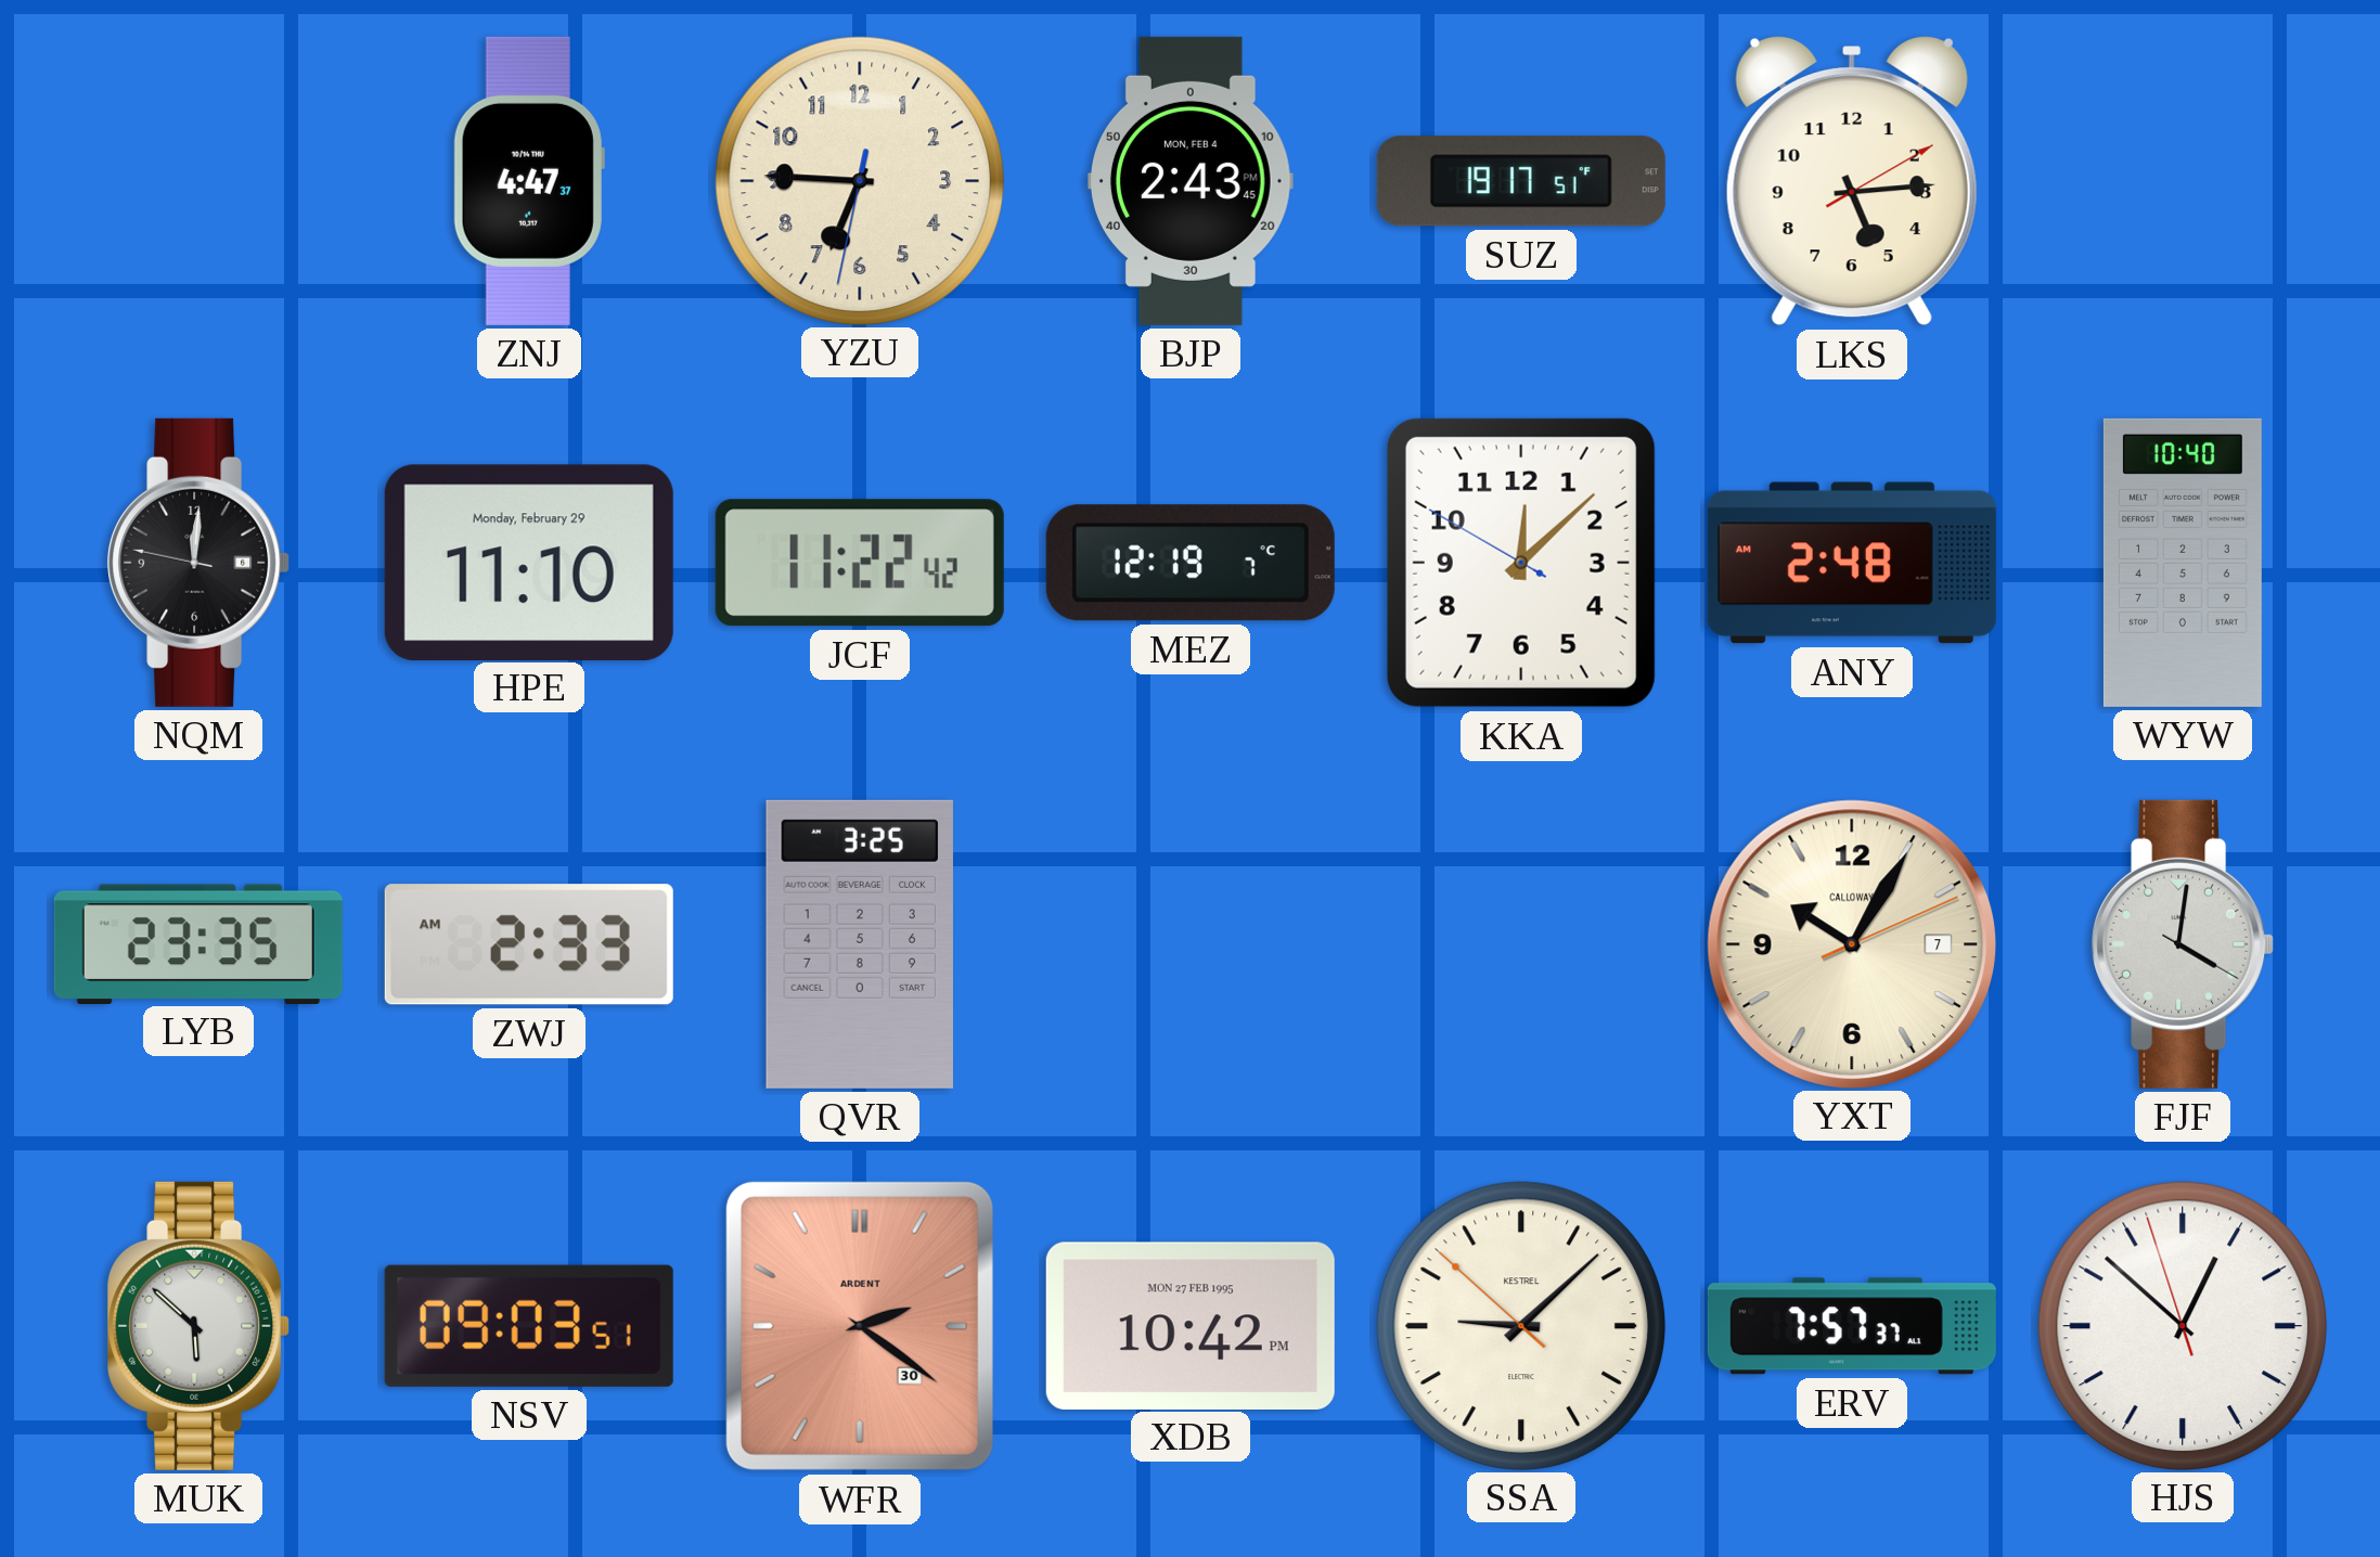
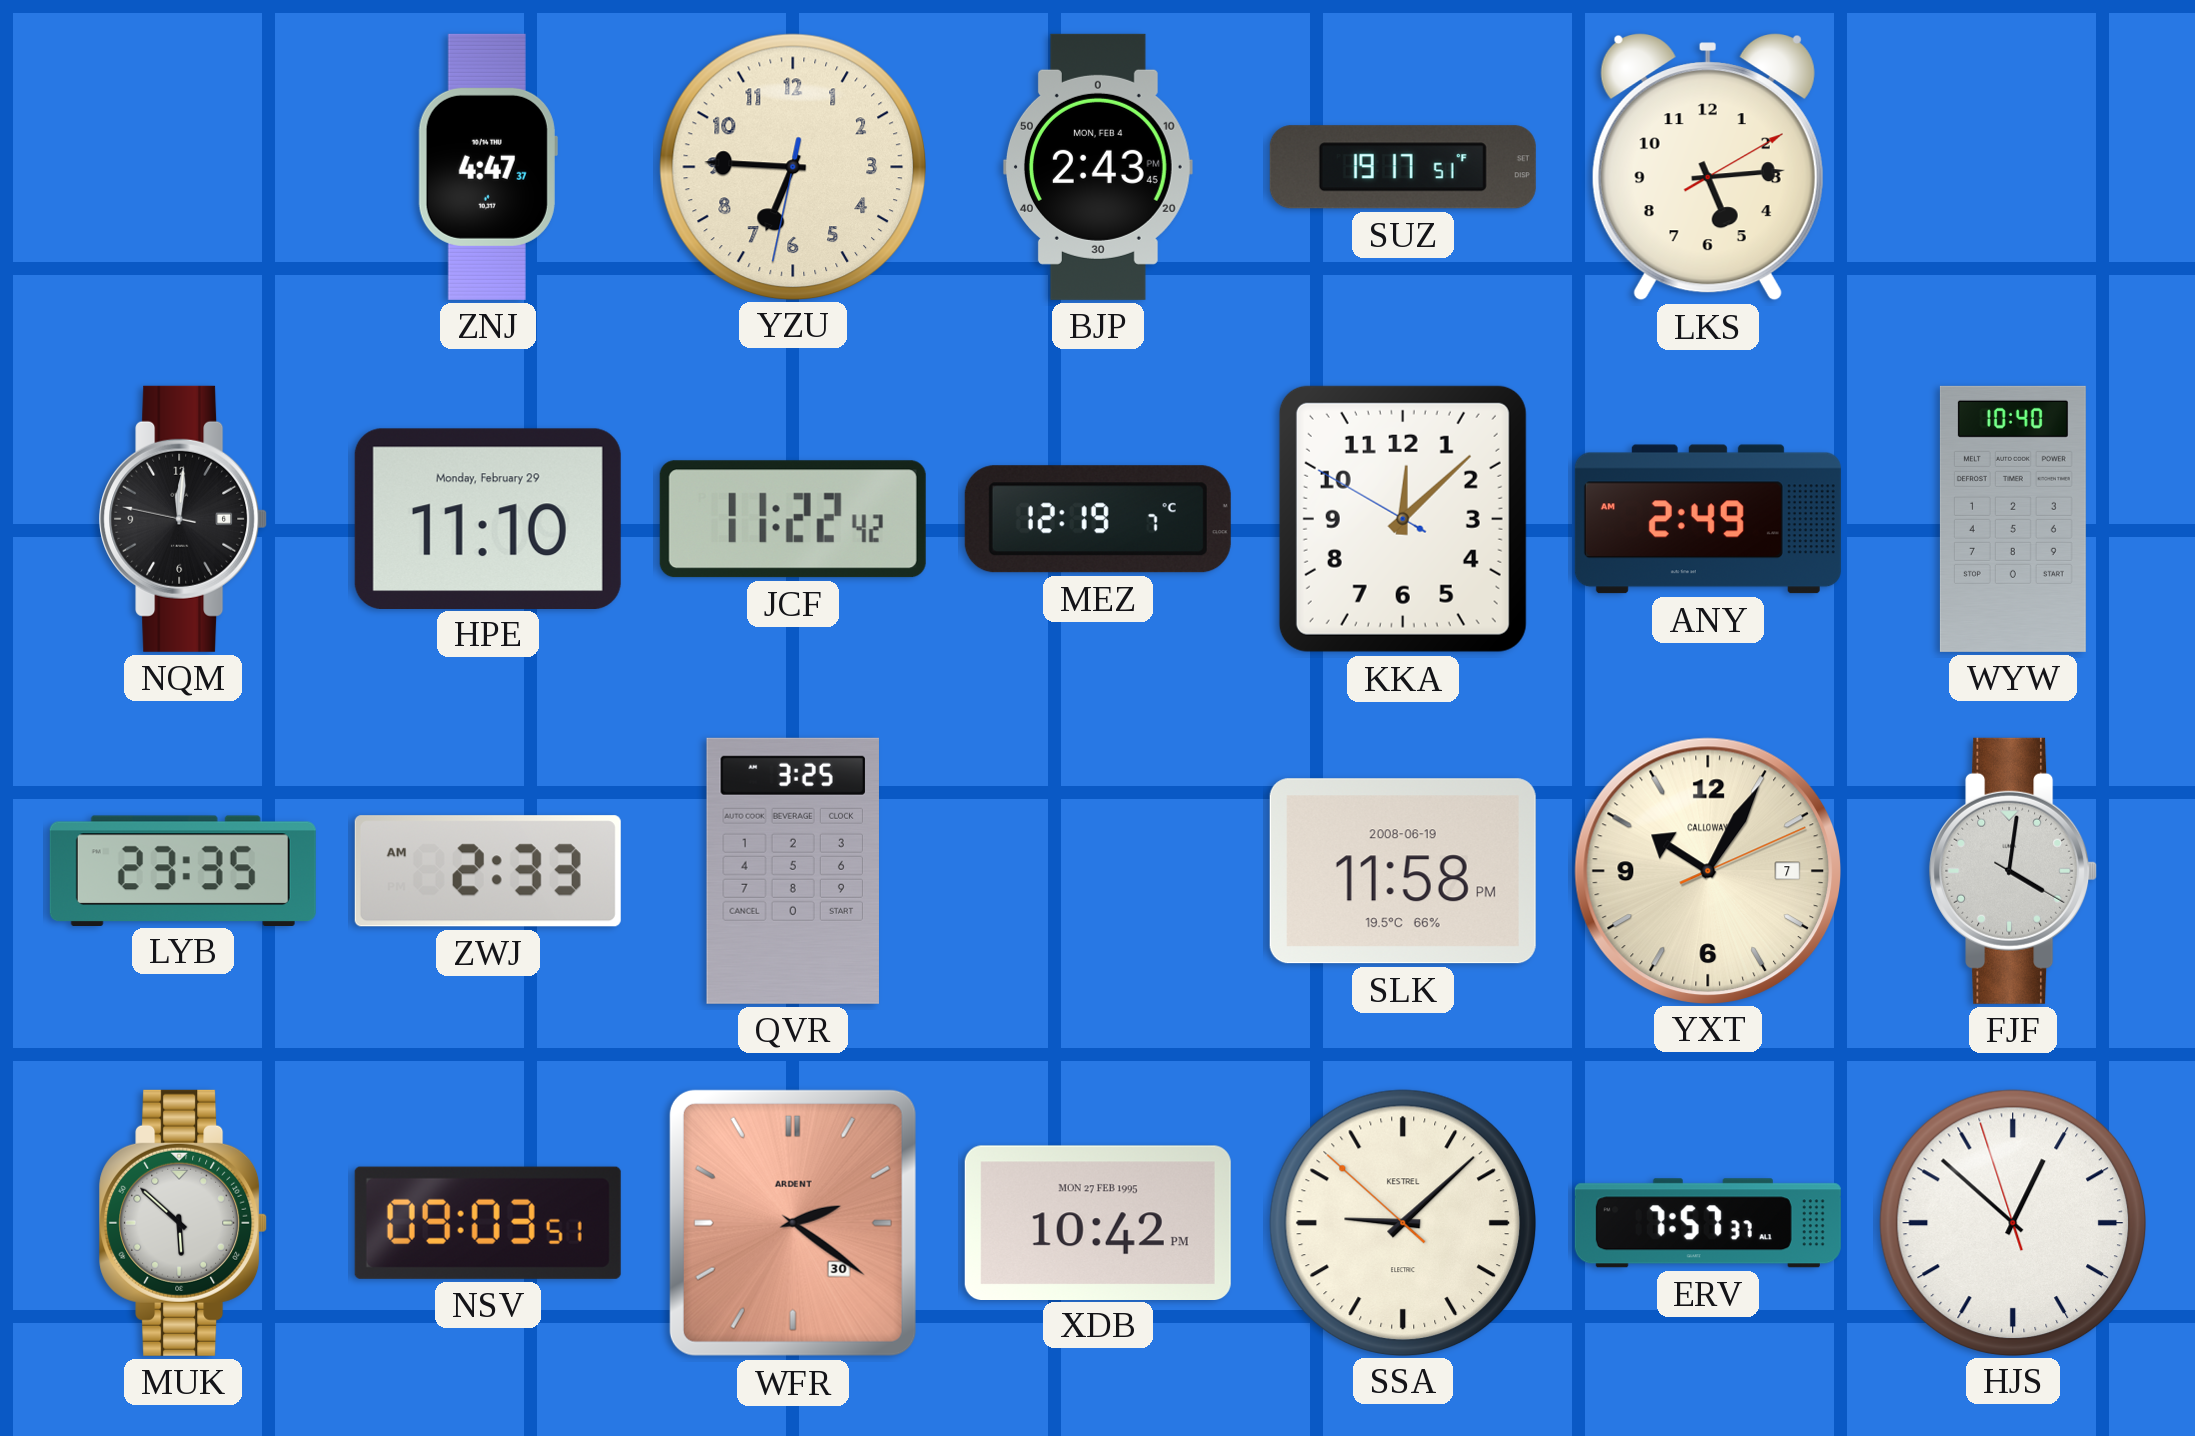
ANY: 2:48 -> 2:49 (1708, 519)
SLK: none -> 11:58 (1403, 871)
